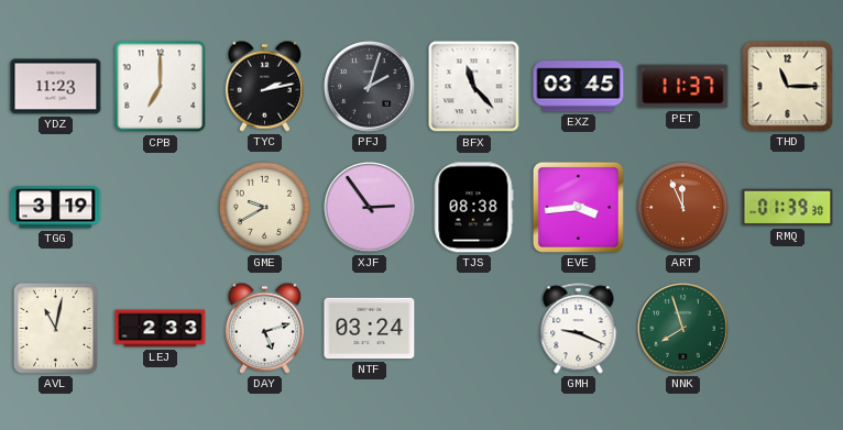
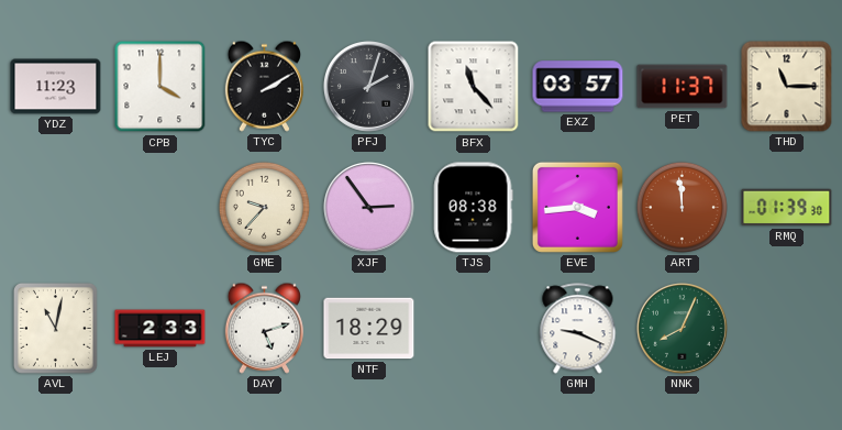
CPB: 7:00 -> 4:00 (160, 87)
TYC: 2:13 -> 2:10 (264, 86)
EXZ: 03:45 -> 03:57 (578, 87)
TGG: 3:19 -> none (56, 208)
GME: 9:40 -> 9:37 (264, 207)
ART: 11:56 -> 11:59 (682, 207)
NTF: 03:24 -> 18:29 (369, 329)
NNK: 7:57 -> 8:04 (683, 329)
